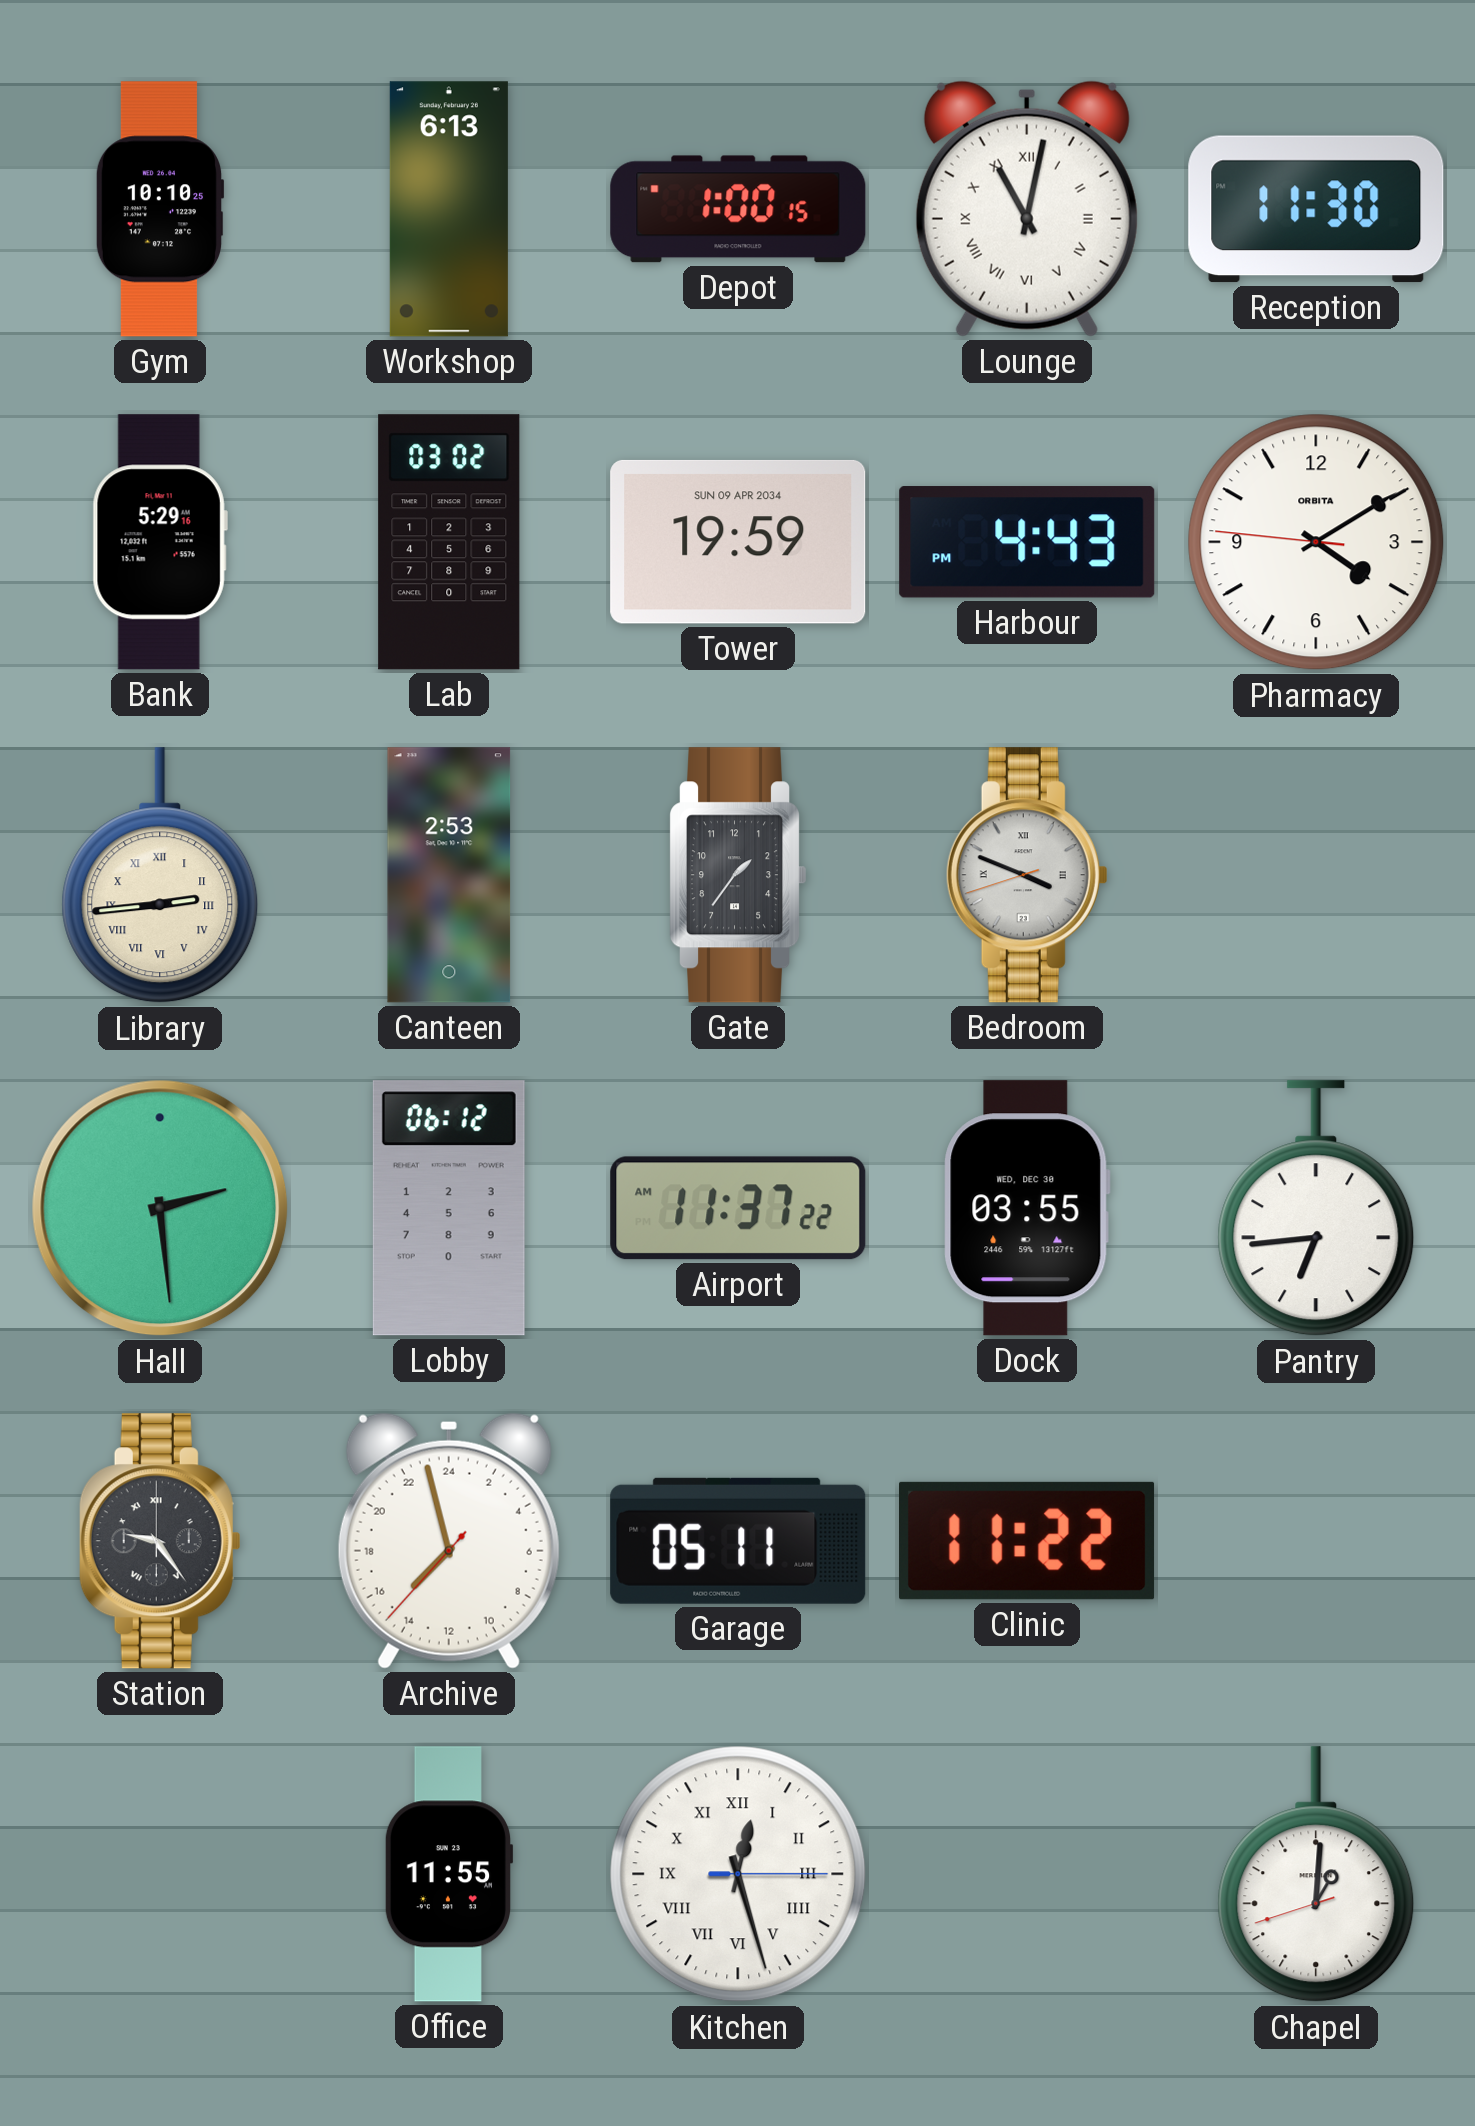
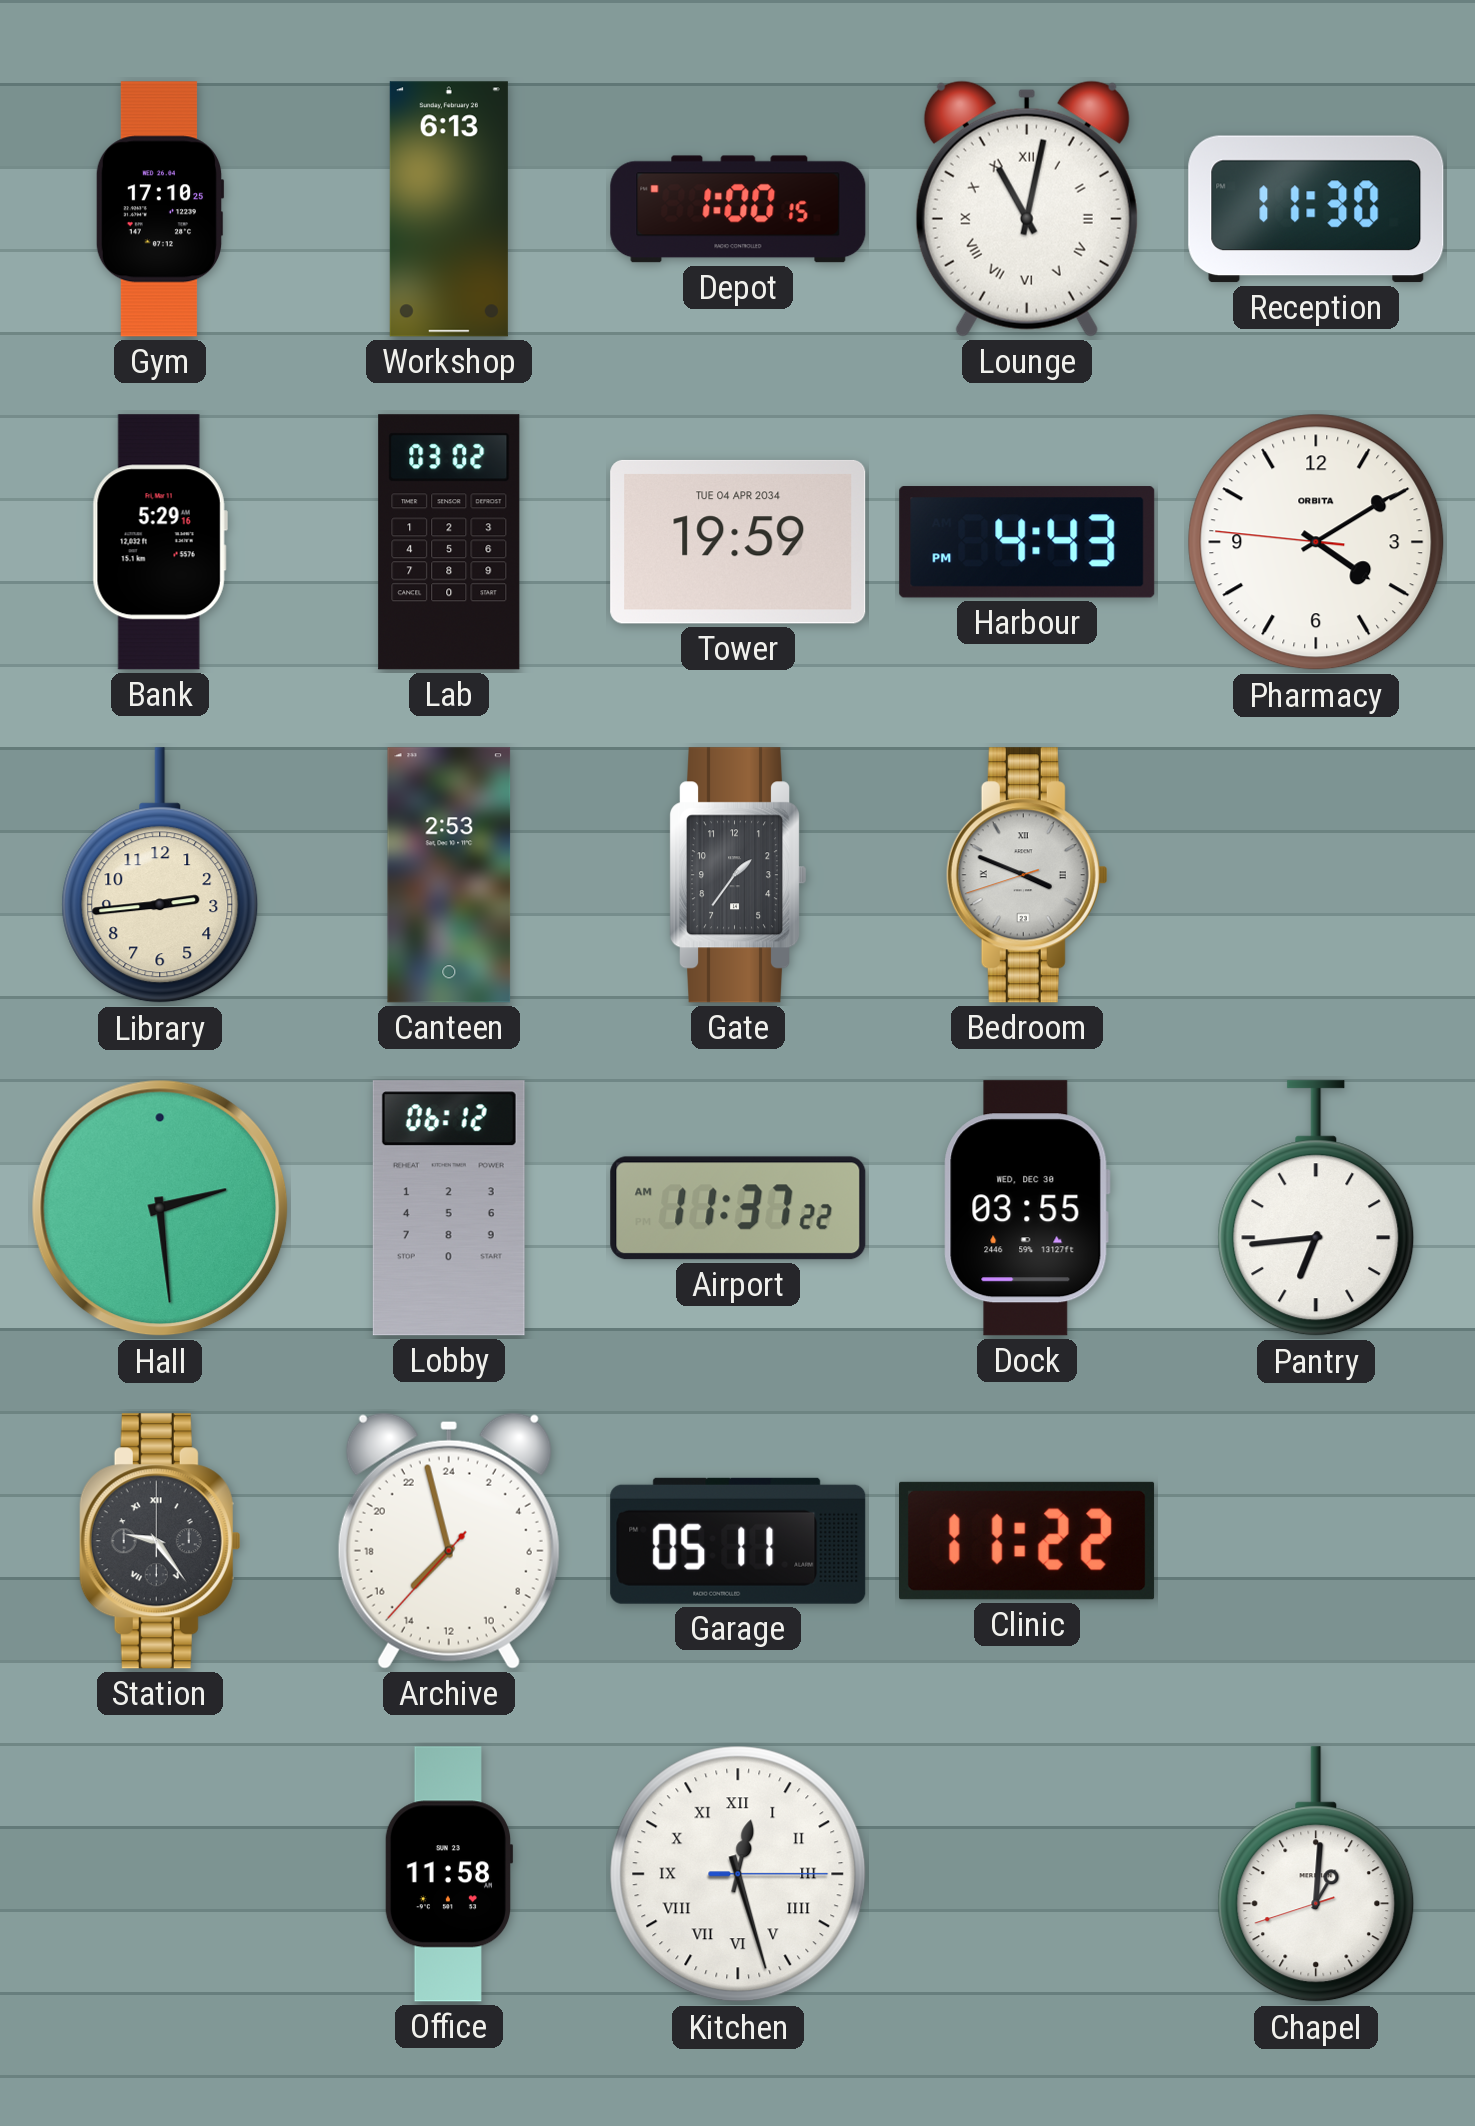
Gym: 10:10 -> 17:10 (160, 209)
Tower date: SUN 09 APR 2034 -> TUE 04 APR 2034 (738, 542)
Library numerals: Roman -> Arabic (160, 876)
Office: 11:55 -> 11:58 (449, 1874)
